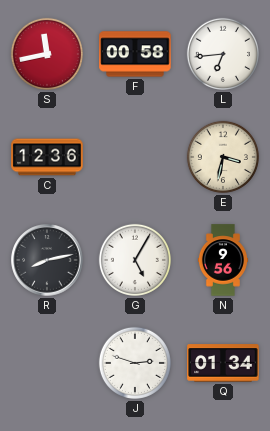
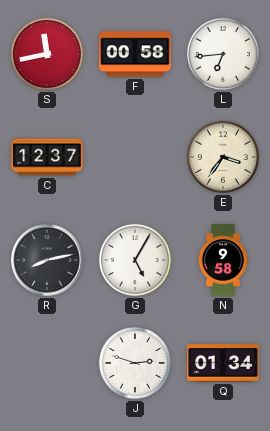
C: 12:36 -> 12:37 (47, 157)
E: 3:32 -> 3:36 (223, 157)
N: 9:56 -> 9:58 (222, 260)
